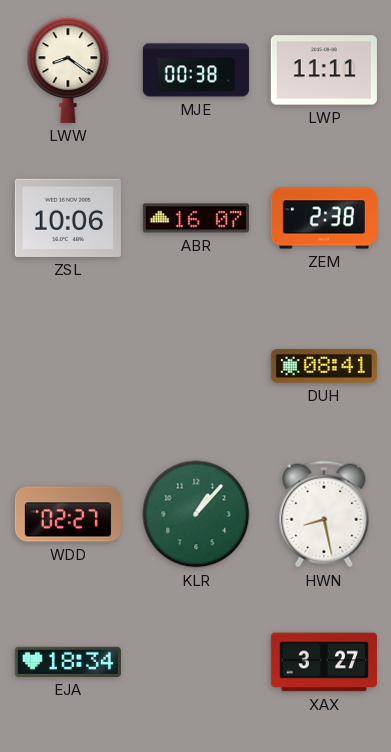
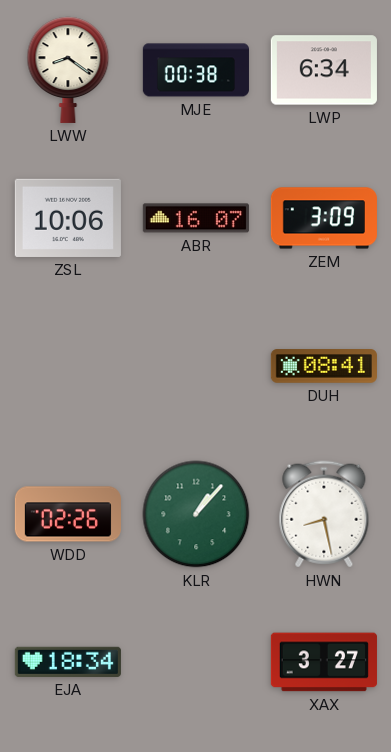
LWP: 11:11 -> 6:34 (324, 70)
ZEM: 2:38 -> 3:09 (324, 218)
WDD: 02:27 -> 02:26 (68, 514)
